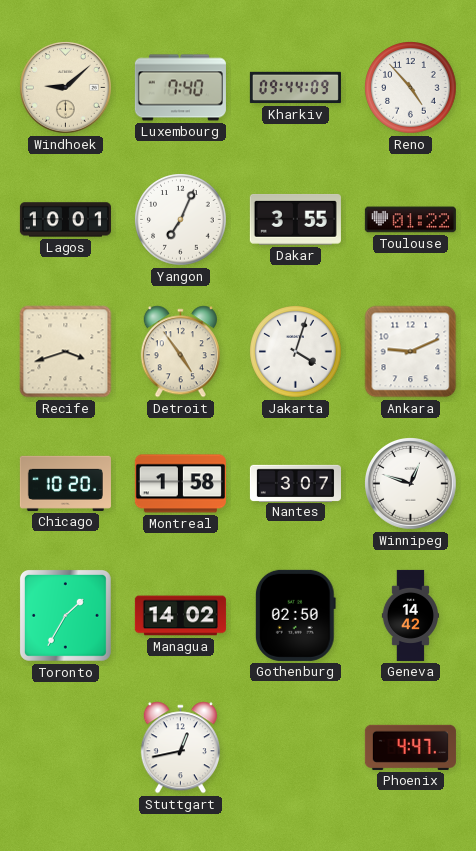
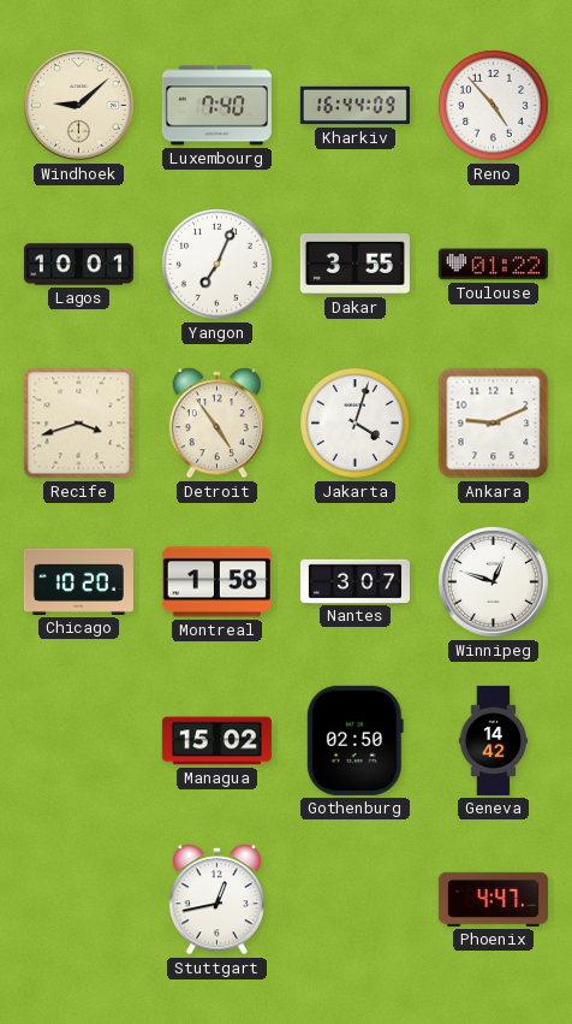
Kharkiv: 09:44 -> 16:44 (354, 106)
Toronto: 1:35 -> none (65, 615)
Managua: 14:02 -> 15:02 (216, 741)
